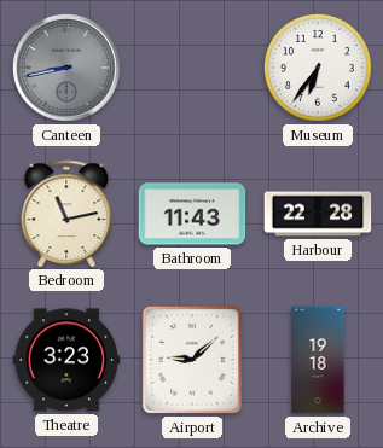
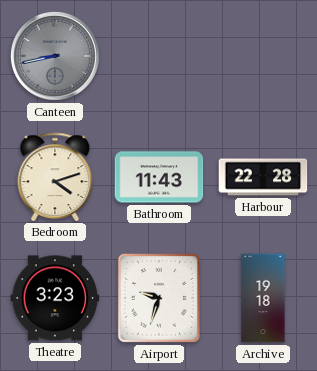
Museum: 6:36 -> none (318, 68)
Bedroom: 11:13 -> 4:12 (55, 177)
Airport: 9:08 -> 9:33 (159, 298)
